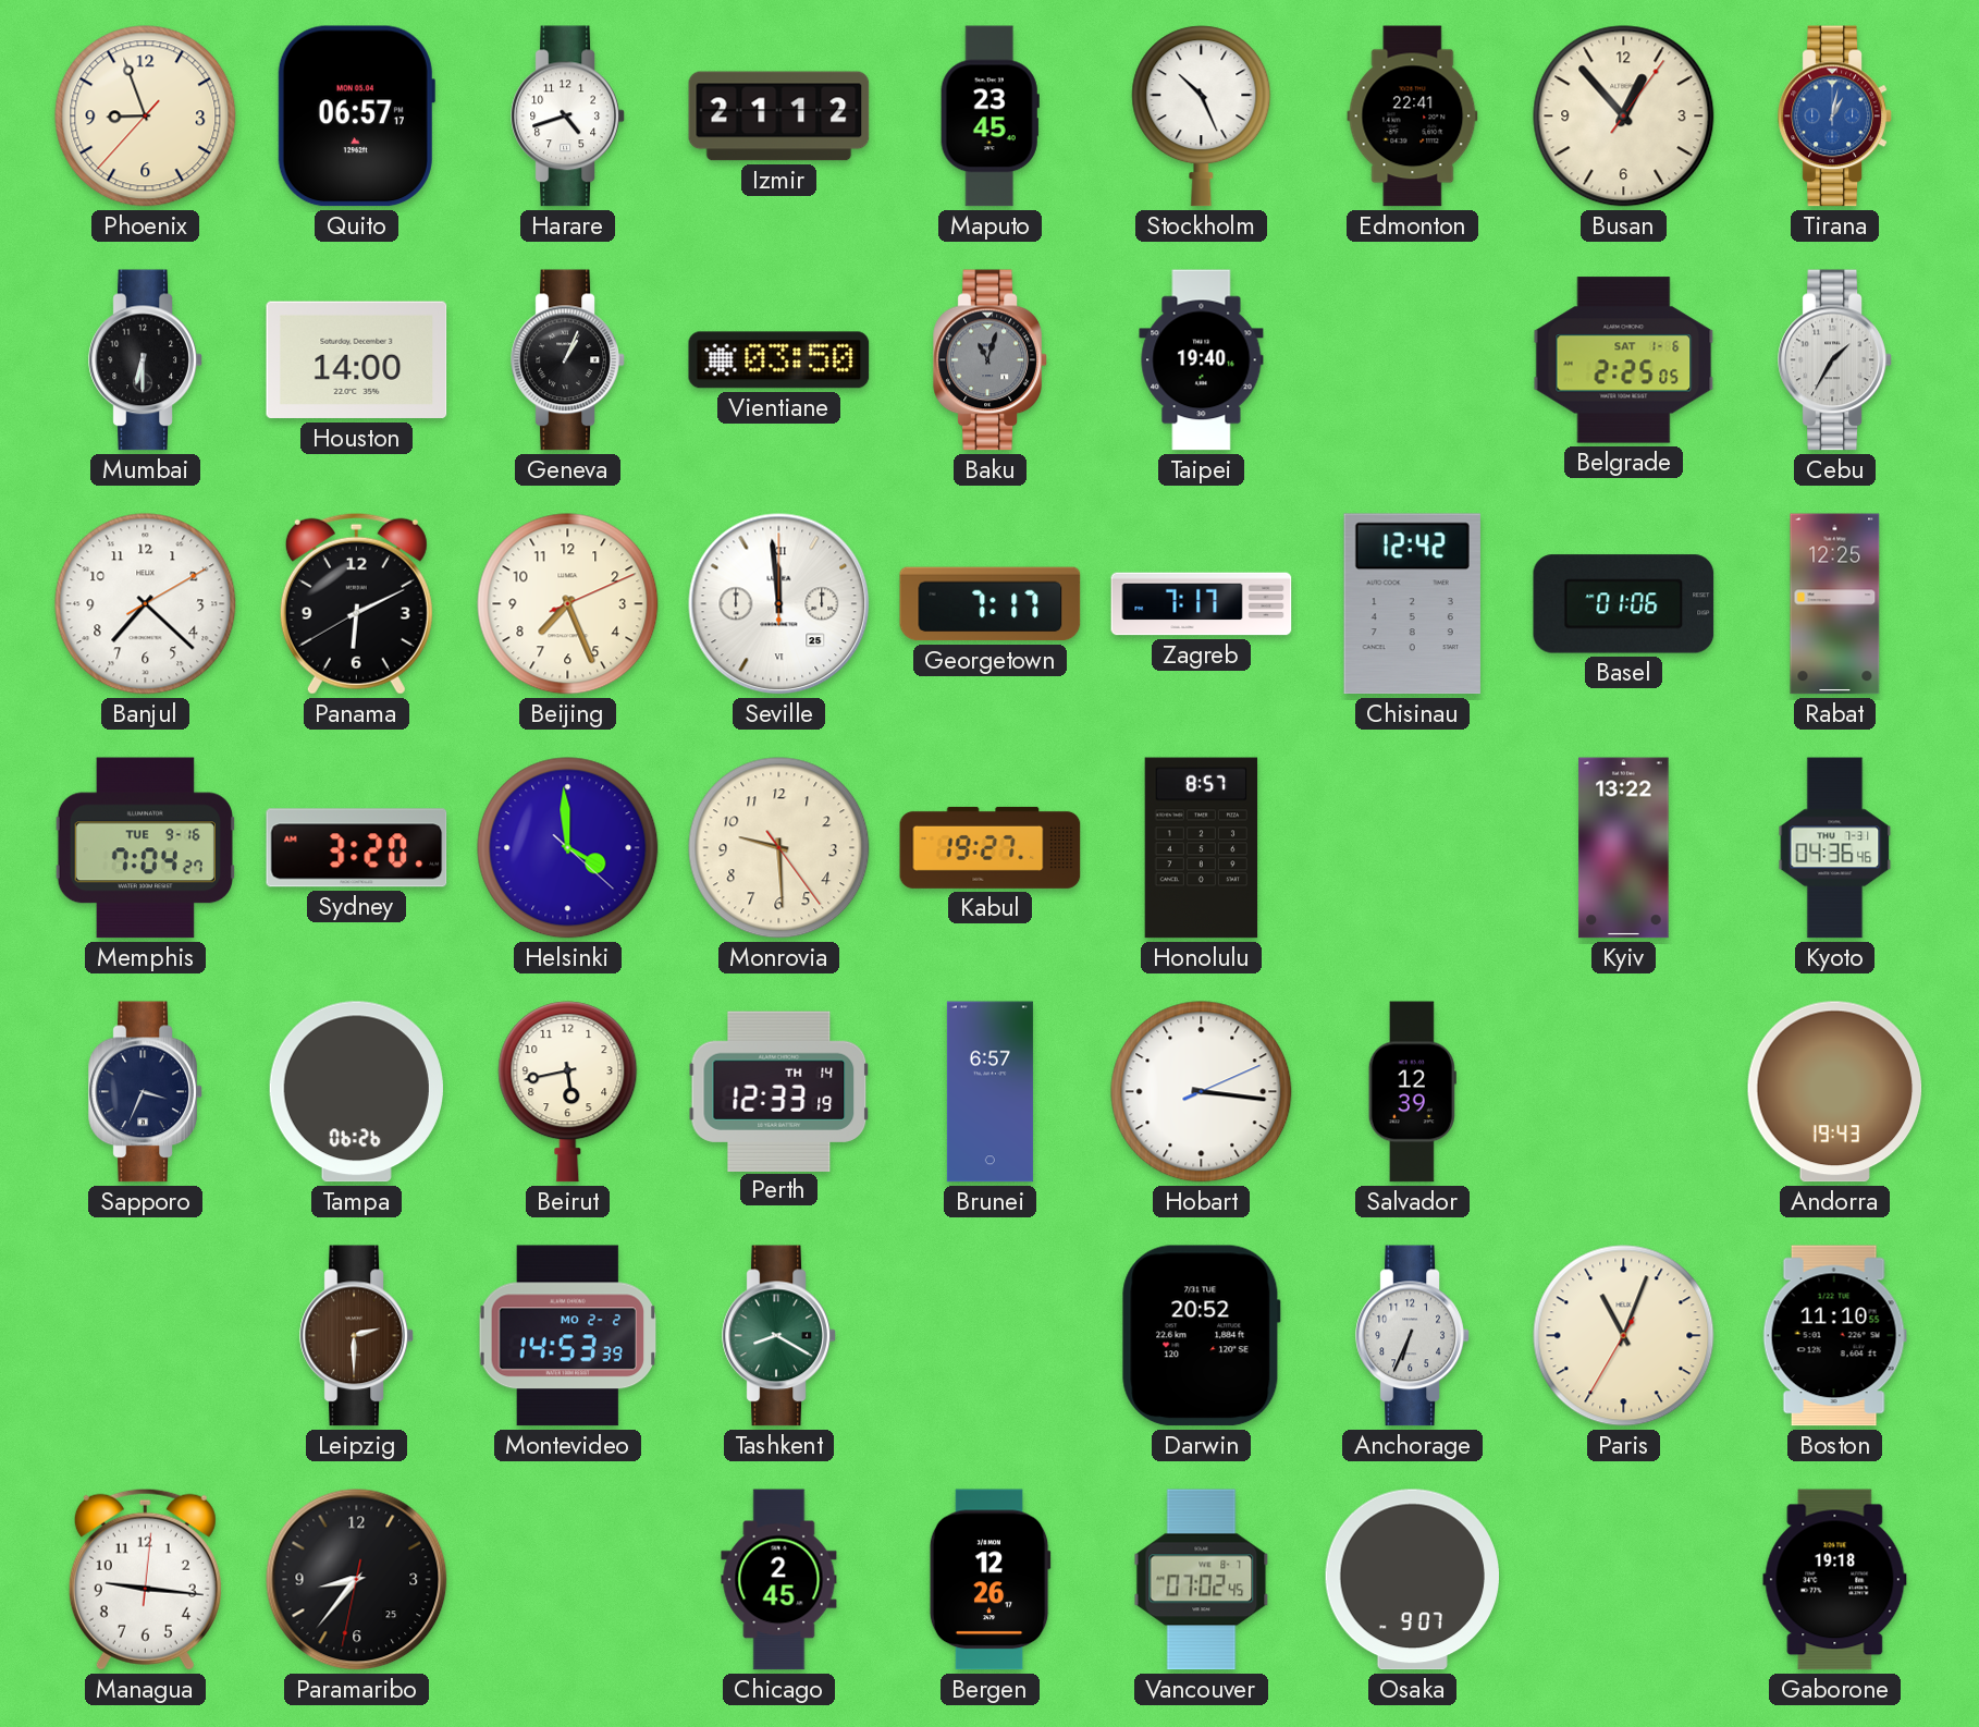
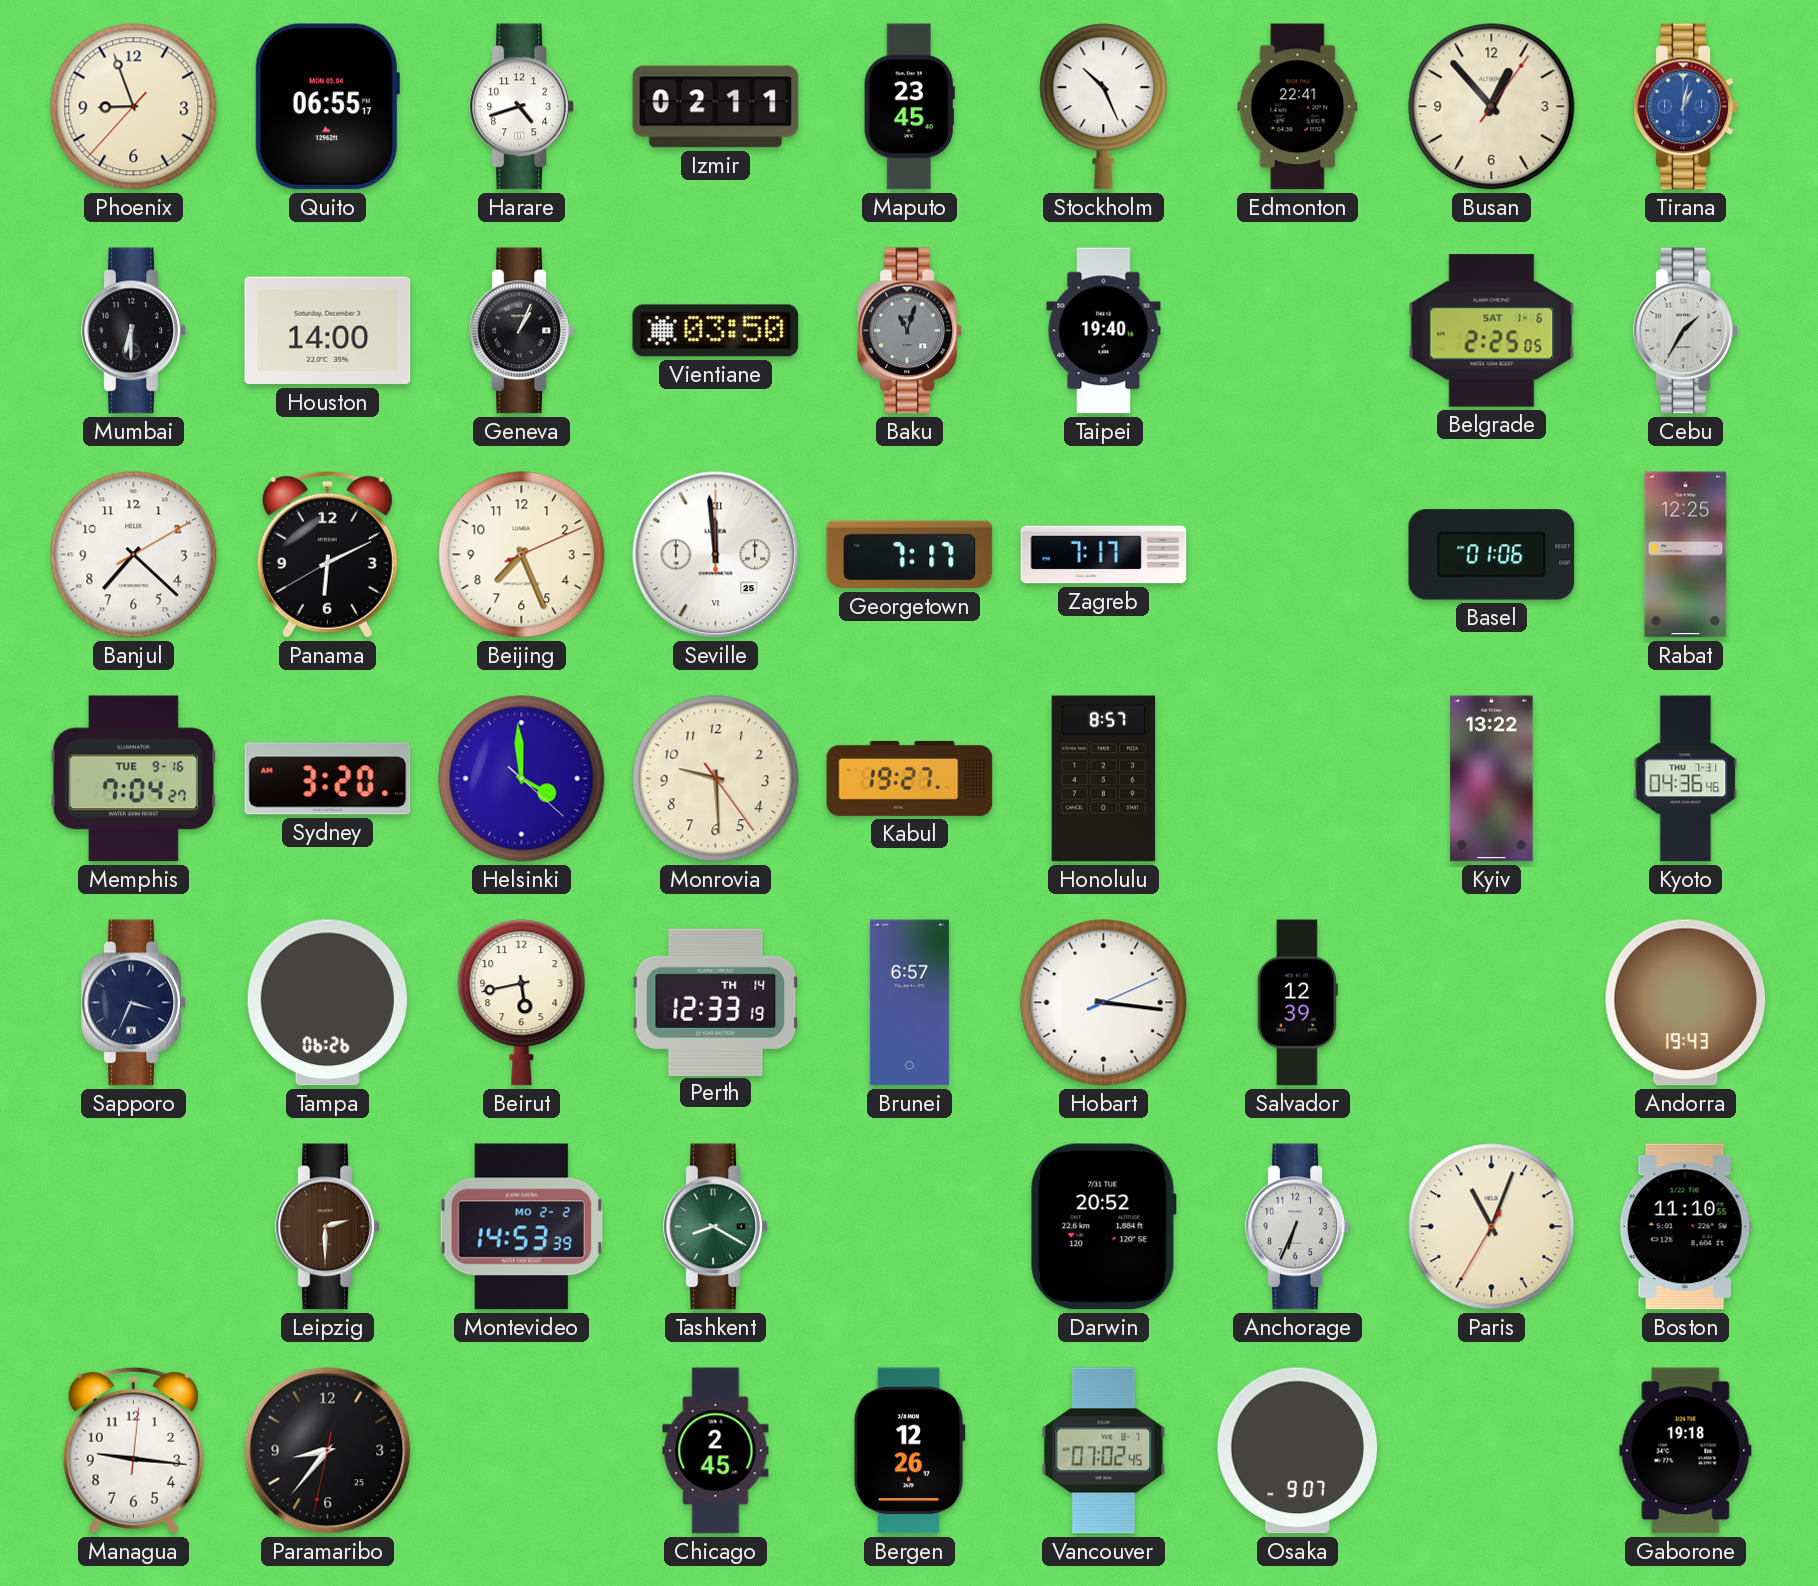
Quito: 06:57 -> 06:55 (327, 107)
Izmir: 21:12 -> 02:11 (716, 107)
Chisinau: 12:42 -> none (1412, 604)
